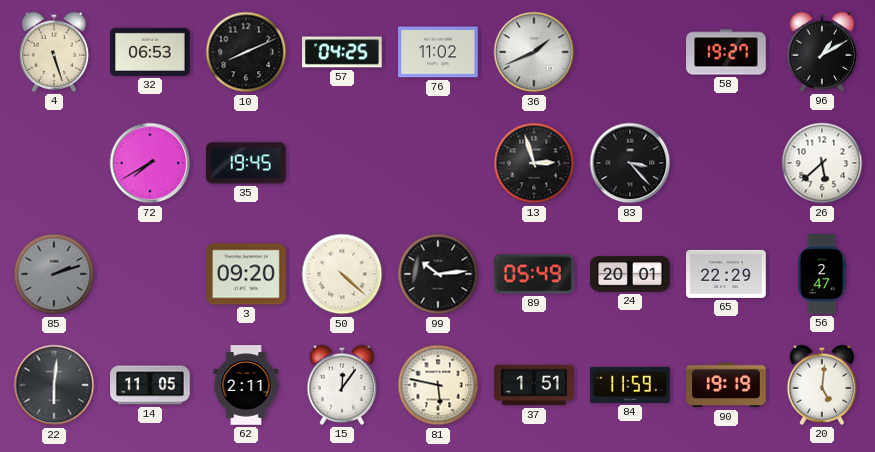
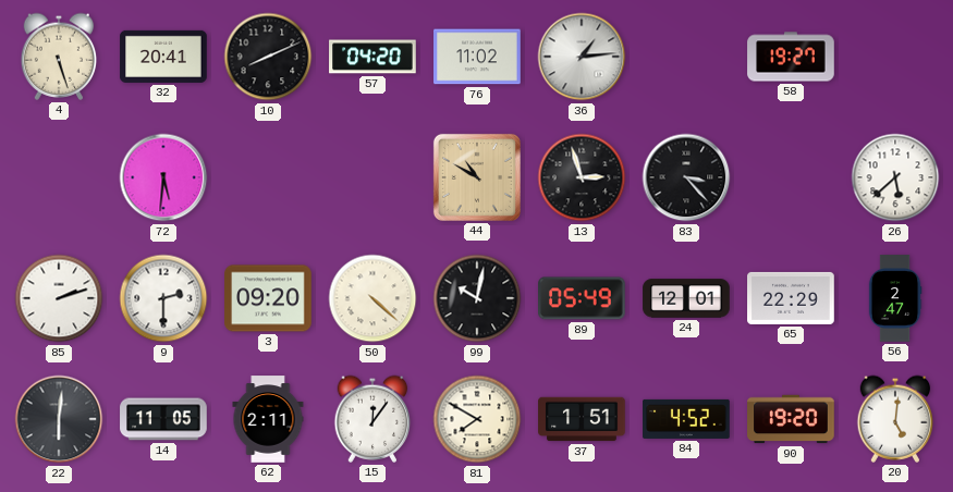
32: 06:53 -> 20:41 (163, 57)
57: 04:25 -> 04:20 (372, 57)
36: 1:41 -> 1:14 (582, 57)
96: 1:10 -> none (822, 52)
72: 7:40 -> 5:31 (163, 177)
35: 19:45 -> none (246, 163)
44: none -> 10:50 (477, 177)
85 dial: grey -> white (59, 298)
9: none -> 2:30 (163, 298)
99: 10:14 -> 10:02 (477, 298)
24: 20:01 -> 12:01 (686, 298)
81: 5:47 -> 7:50 (477, 419)
84: 11:59 -> 4:52 (686, 419)
90: 19:19 -> 19:20 (791, 419)
